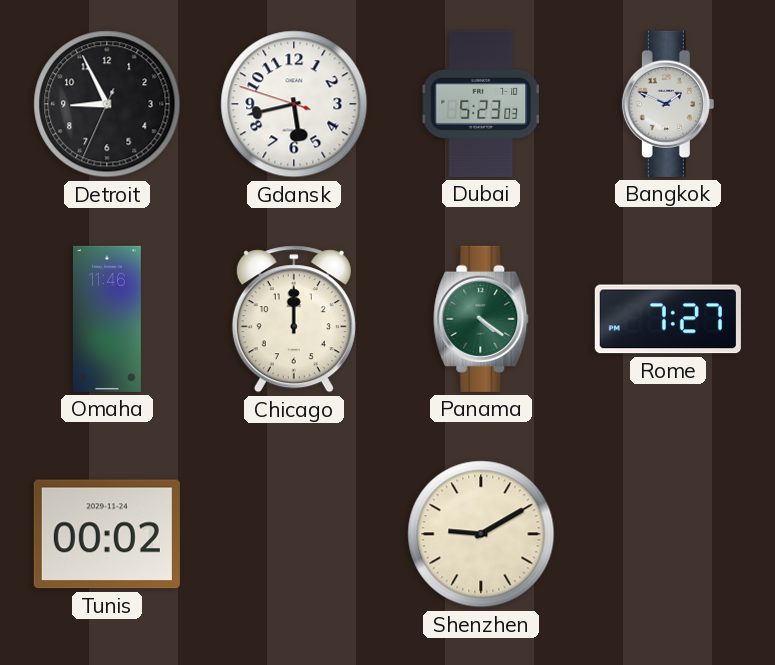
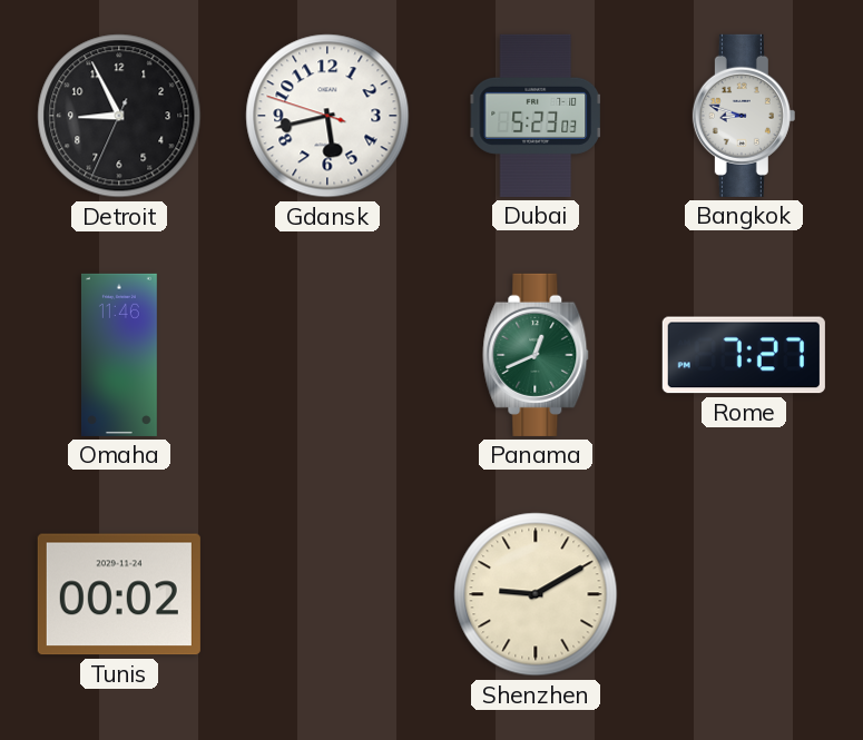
Bangkok: 1:49 -> 8:48 (744, 116)
Chicago: 12:00 -> none (294, 319)
Panama: 4:21 -> 12:41 (536, 355)
